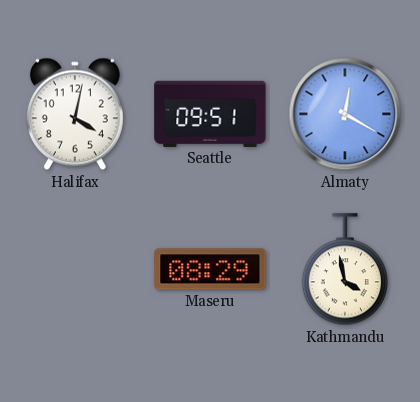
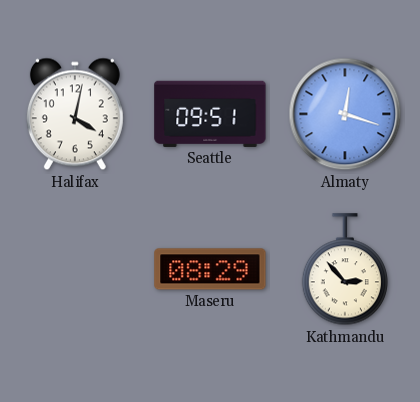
Almaty: 12:20 -> 12:18 (345, 114)
Kathmandu: 3:58 -> 2:53 (344, 270)
